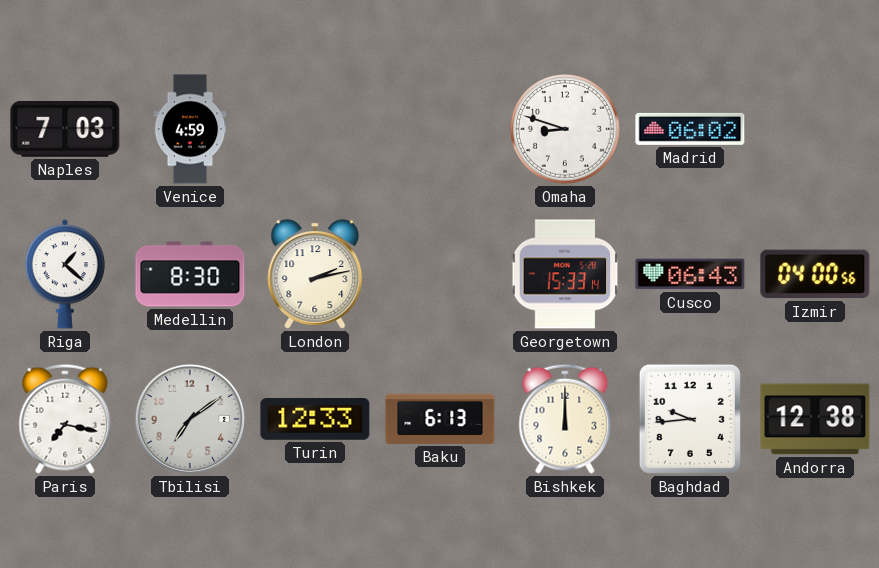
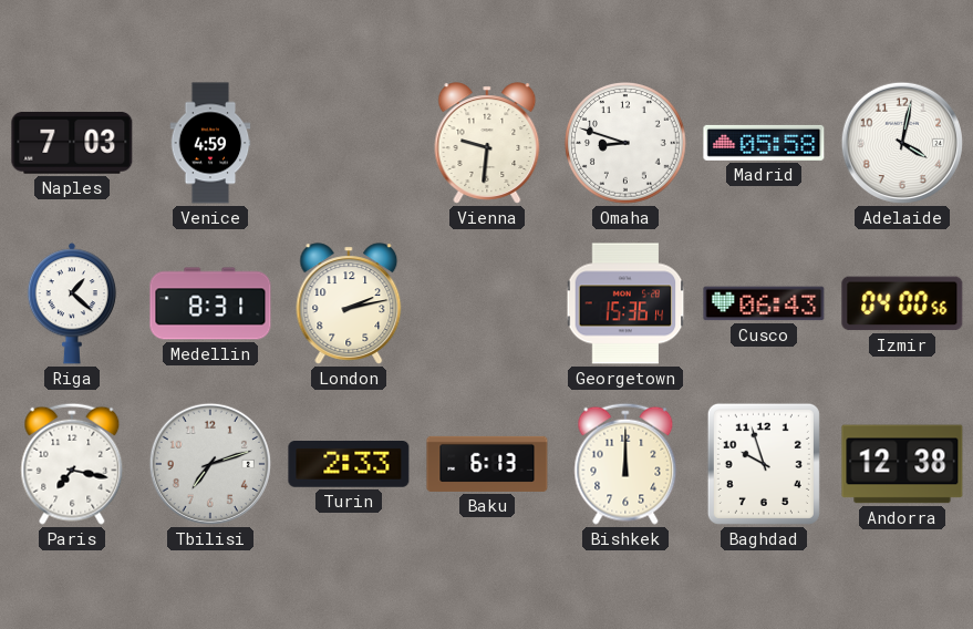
Vienna: none -> 9:31 (487, 143)
Madrid: 06:02 -> 05:58 (764, 143)
Adelaide: none -> 4:02 (902, 143)
Medellin: 8:30 -> 8:31 (210, 303)
Georgetown: 15:33 -> 15:36 (625, 303)
Tbilisi: 7:09 -> 7:12 (210, 464)
Turin: 12:33 -> 2:33 (349, 465)
Baghdad: 9:44 -> 9:57 (764, 464)
